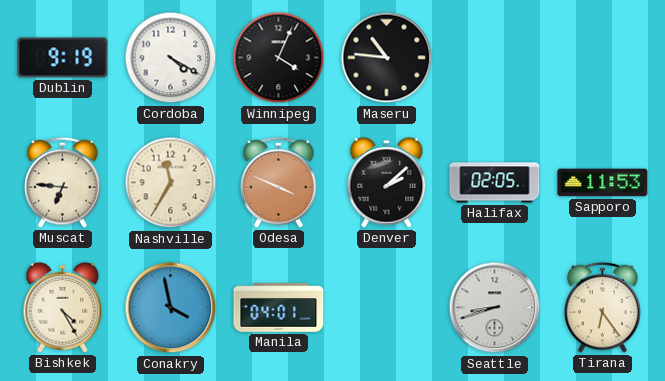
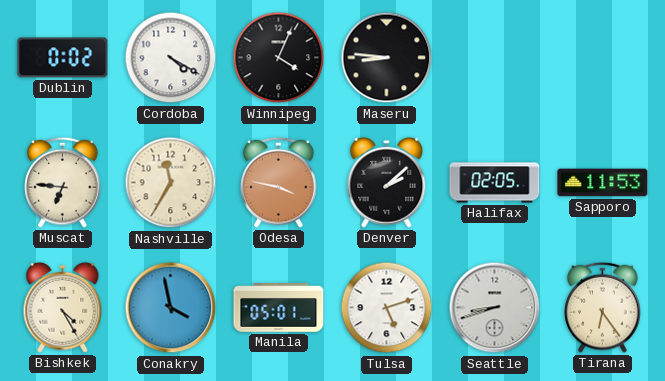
Dublin: 9:19 -> 0:02 (63, 58)
Maseru: 10:46 -> 8:46 (387, 58)
Odesa: 3:49 -> 3:47 (279, 182)
Manila: 04:01 -> 05:01 (279, 308)
Tulsa: none -> 5:12 (387, 308)
